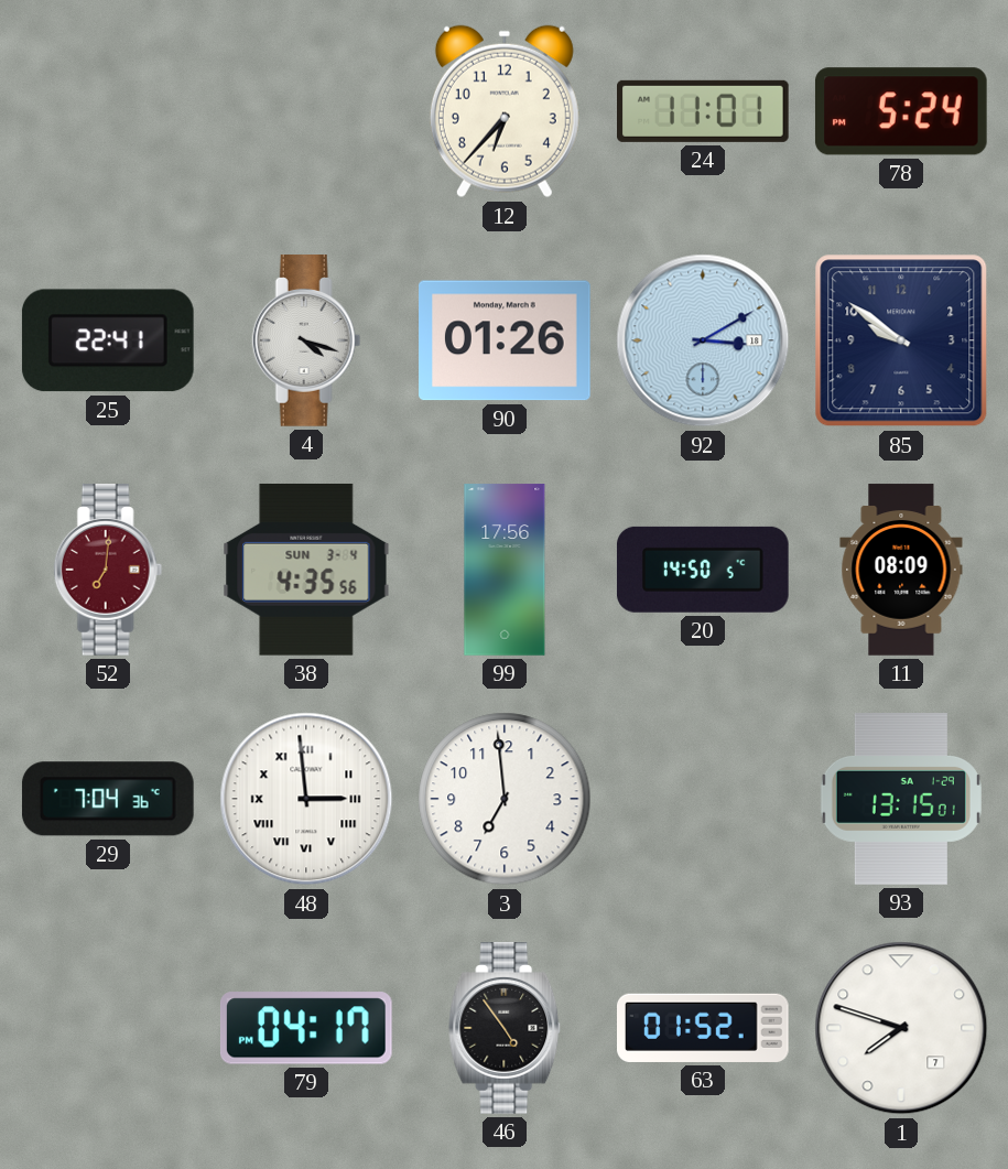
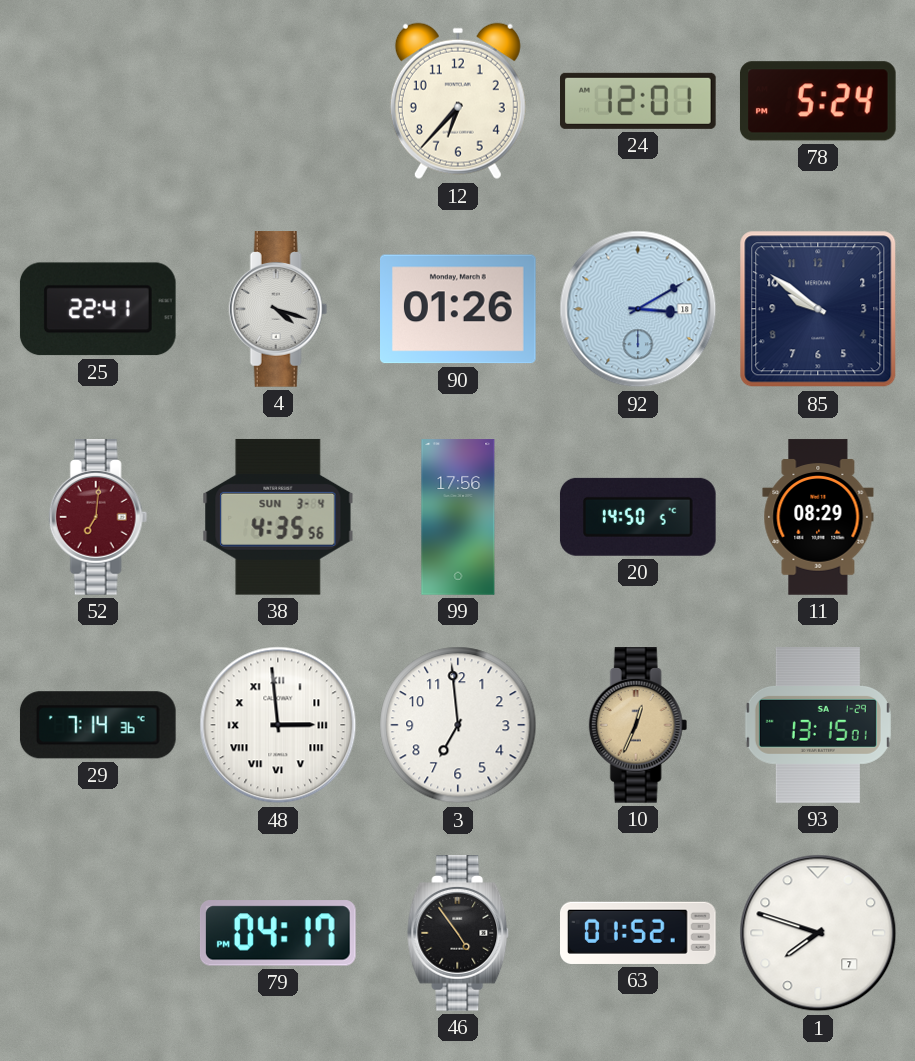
24: 11:01 -> 12:01 (639, 101)
11: 08:09 -> 08:29 (818, 517)
29: 7:04 -> 7:14 (98, 725)
10: none -> 12:34 (638, 725)
